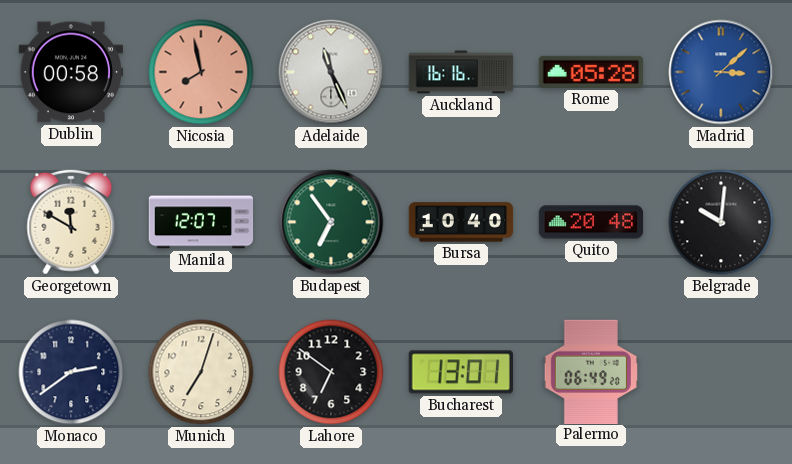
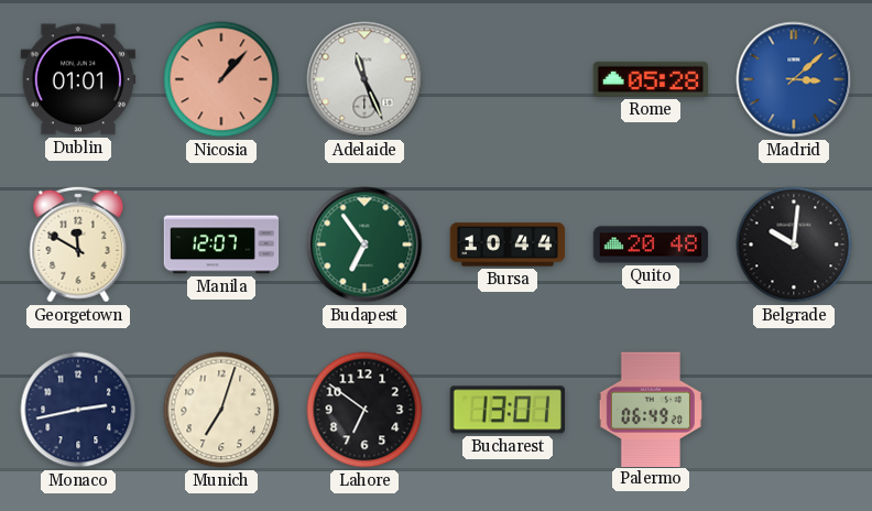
Dublin: 00:58 -> 01:01 (77, 79)
Nicosia: 7:58 -> 1:07 (221, 79)
Auckland: 16:16 -> none (461, 72)
Bursa: 10:40 -> 10:44 (508, 244)
Monaco: 2:39 -> 2:43 (78, 410)
